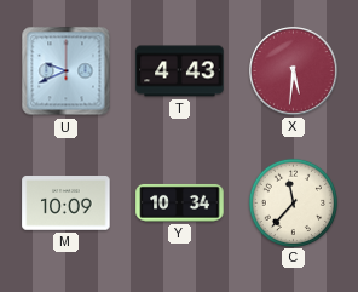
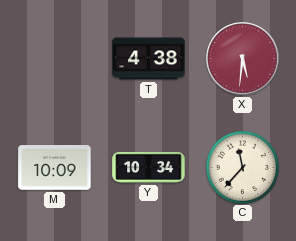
U: 9:41 -> none (67, 71)
T: 4:43 -> 4:38 (149, 59)
